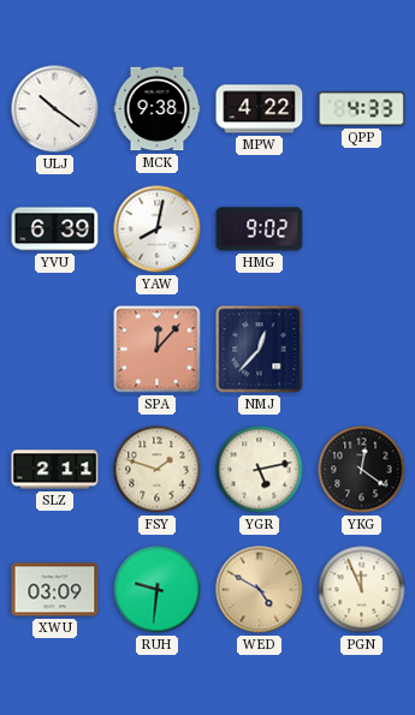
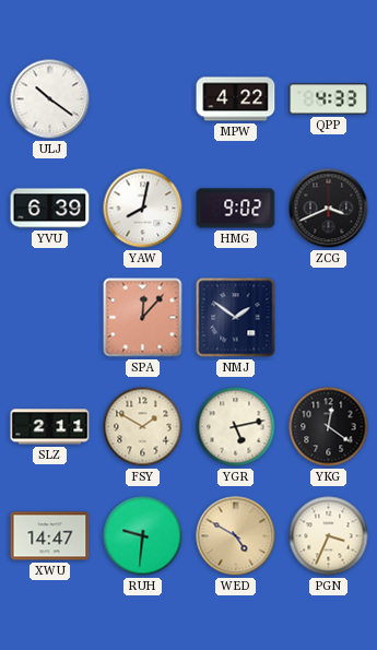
MCK: 9:38 -> none (158, 109)
ZCG: none -> 3:41 (329, 209)
NMJ: 12:37 -> 1:51 (236, 318)
FSY: 1:48 -> 1:50 (143, 427)
XWU: 03:09 -> 14:47 (50, 536)
PGN: 11:56 -> 3:34 (329, 536)
